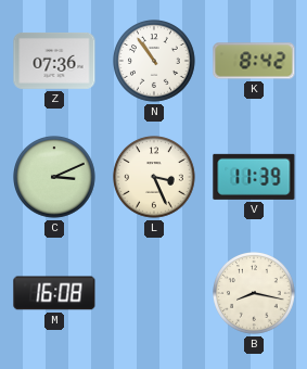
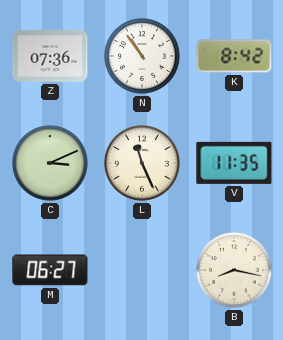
L: 3:26 -> 11:26 (143, 164)
V: 11:39 -> 11:35 (234, 163)
M: 16:08 -> 06:27 (50, 270)
